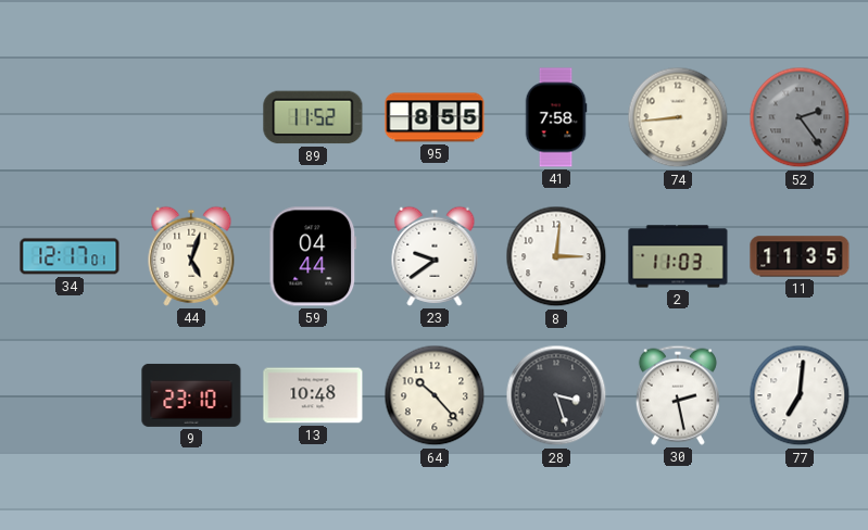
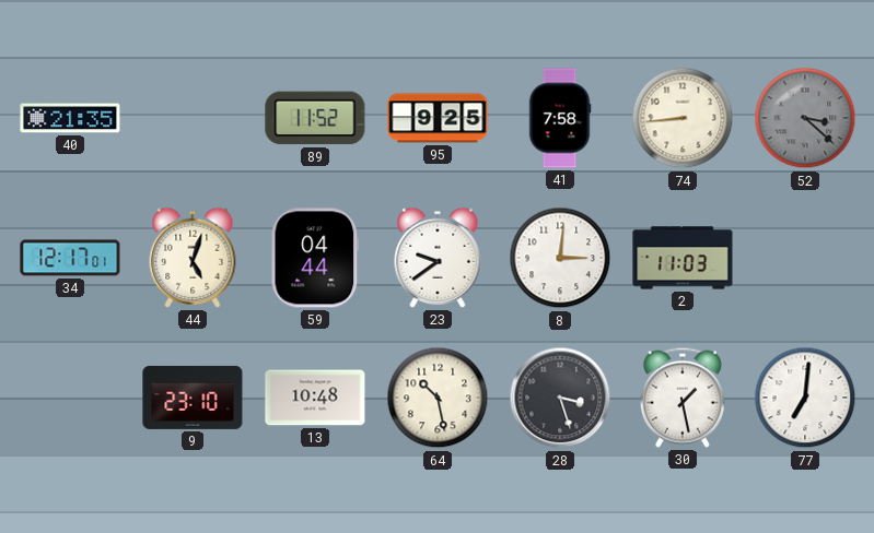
40: none -> 21:35 (70, 118)
95: 8:55 -> 9:25 (438, 118)
52: 2:24 -> 3:22 (805, 118)
11: 11:35 -> none (800, 256)
64: 10:23 -> 10:28 (438, 398)
30: 2:28 -> 1:28 (683, 398)
